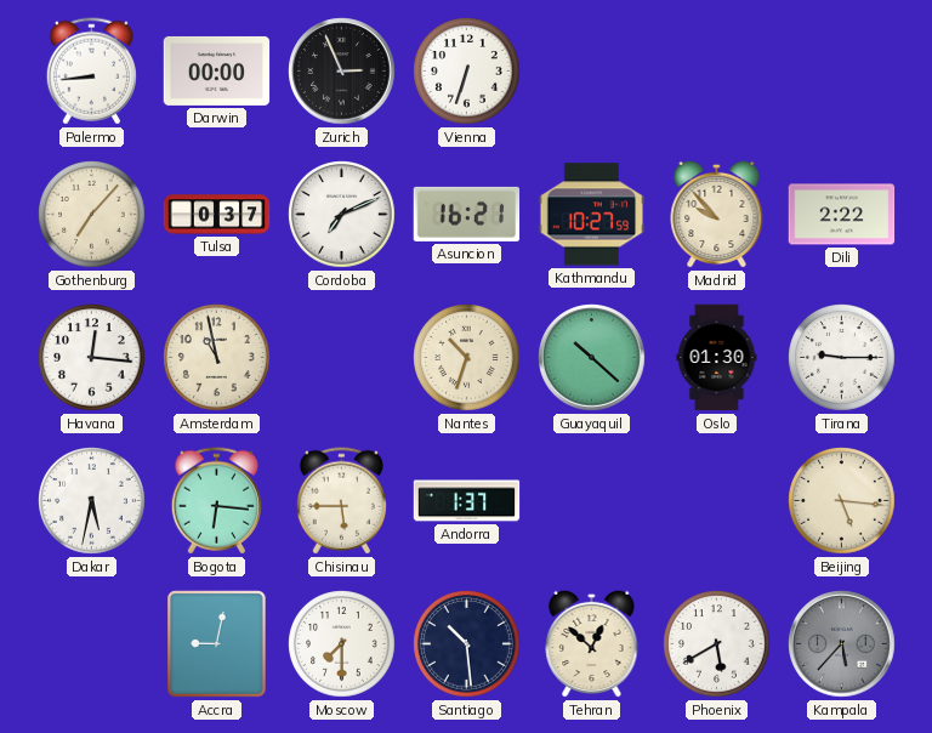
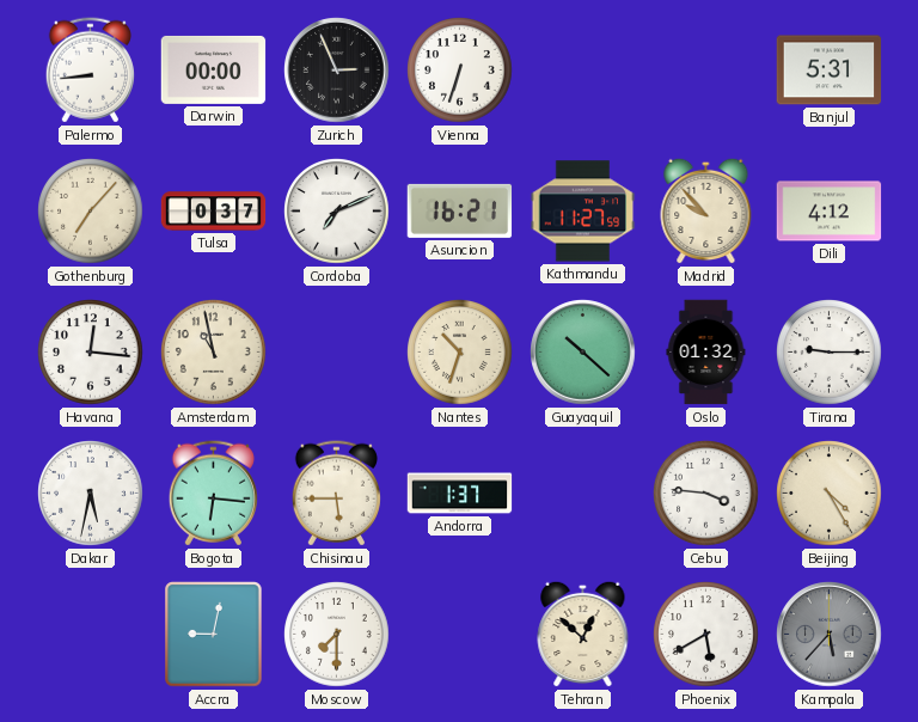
Banjul: none -> 5:31 (830, 71)
Kathmandu: 10:27 -> 11:27 (583, 212)
Dili: 2:22 -> 4:12 (830, 212)
Oslo: 01:30 -> 01:32 (706, 353)
Cebu: none -> 3:46 (706, 494)
Beijing: 5:16 -> 4:25 (830, 494)
Santiago: 10:29 -> none (467, 644)
